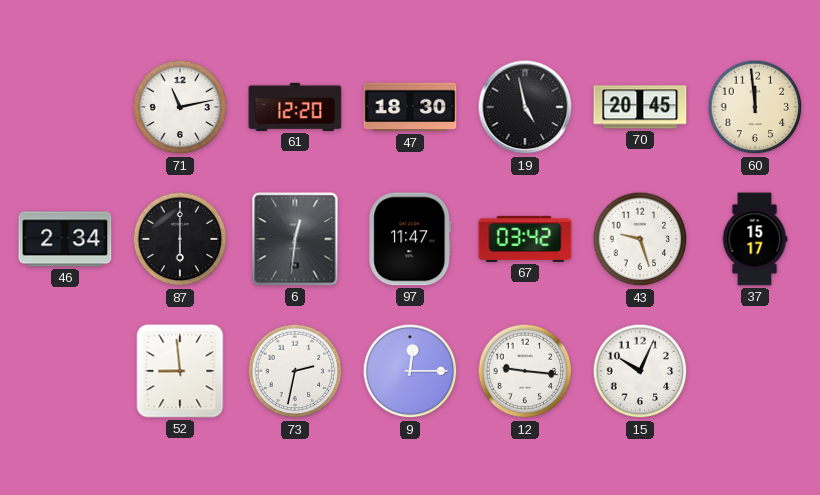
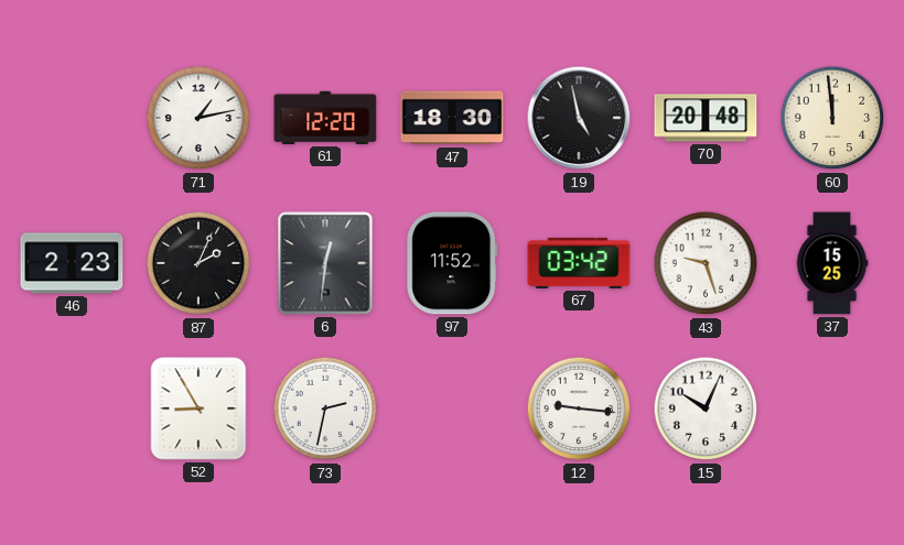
71: 11:13 -> 1:13 (198, 118)
70: 20:45 -> 20:48 (706, 118)
46: 2:34 -> 2:23 (72, 263)
87: 6:00 -> 2:04 (198, 263)
97: 11:47 -> 11:52 (452, 263)
37: 15:17 -> 15:25 (832, 263)
52: 8:59 -> 8:55 (198, 408)
9: 12:15 -> none (410, 371)
